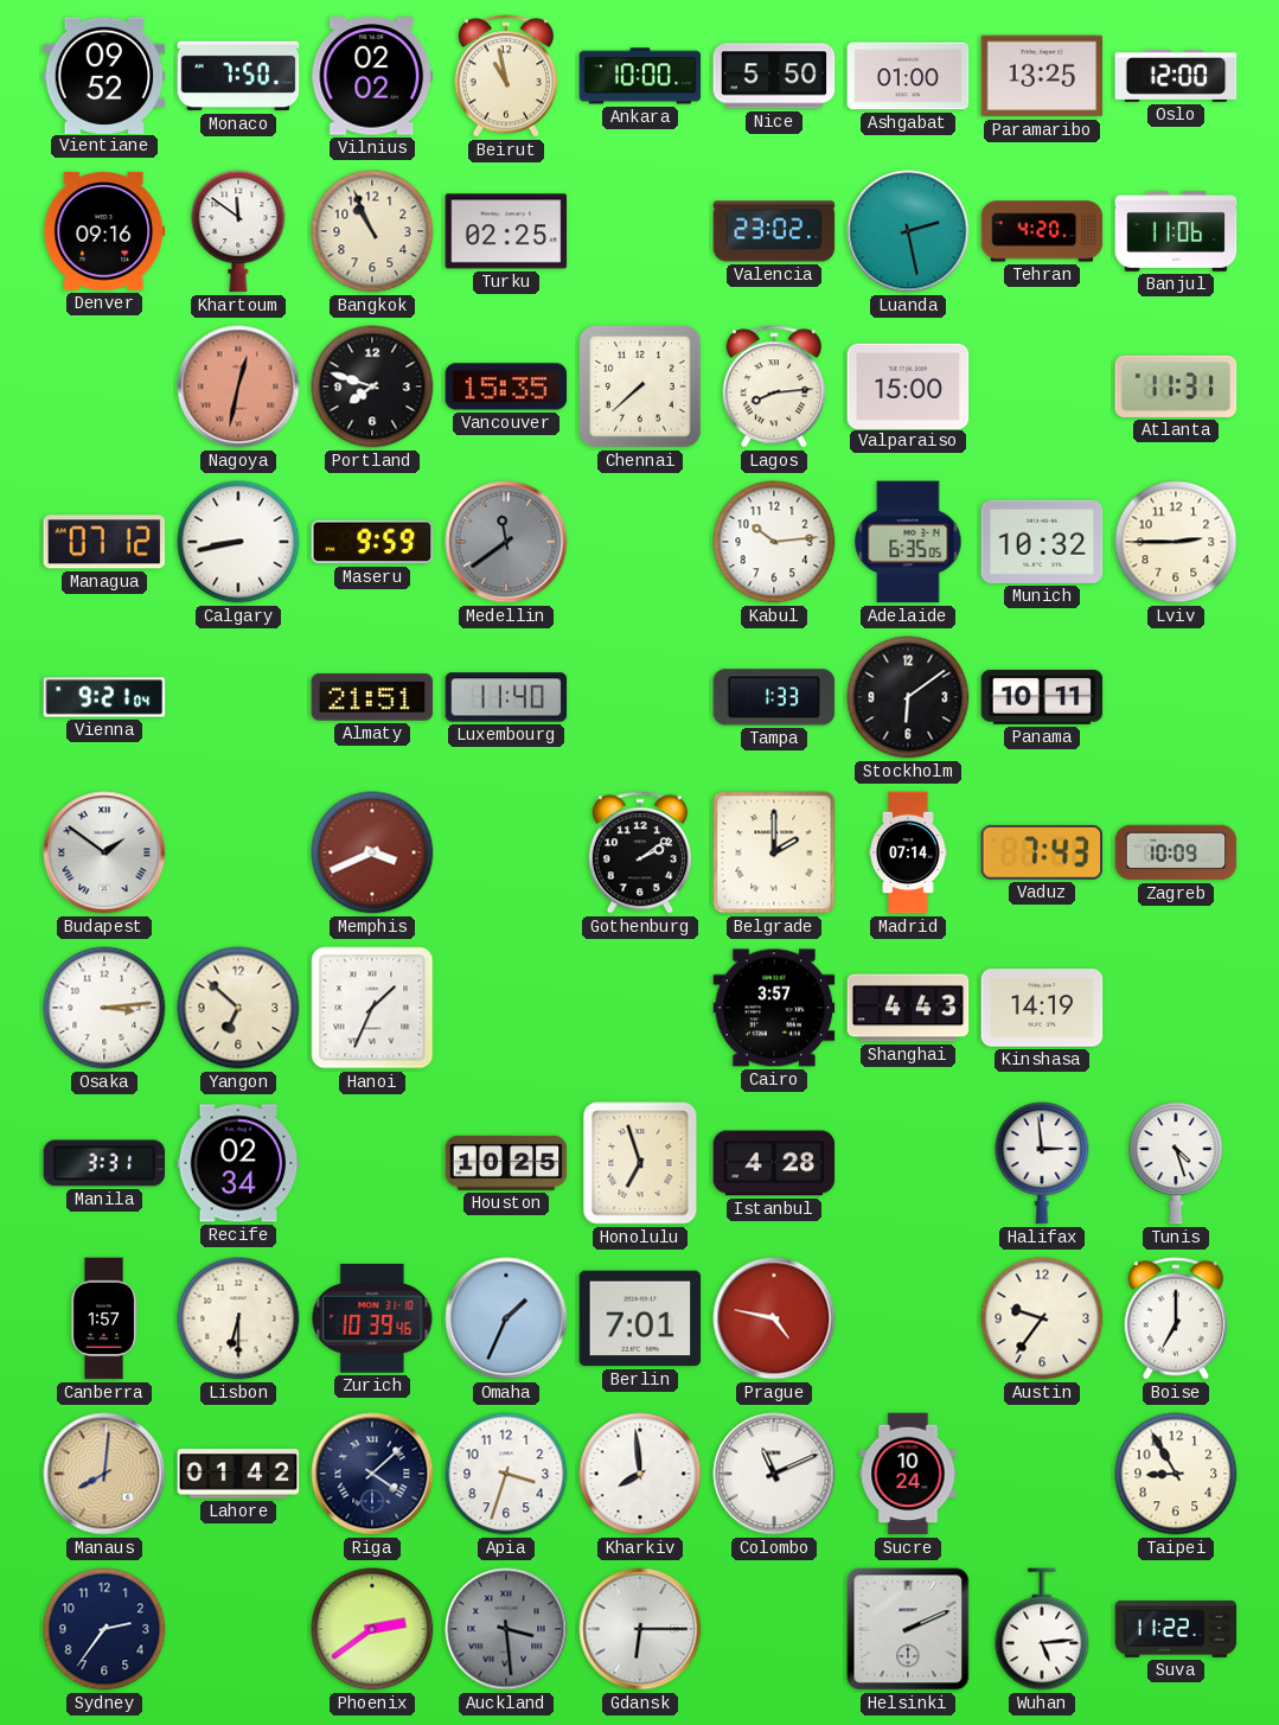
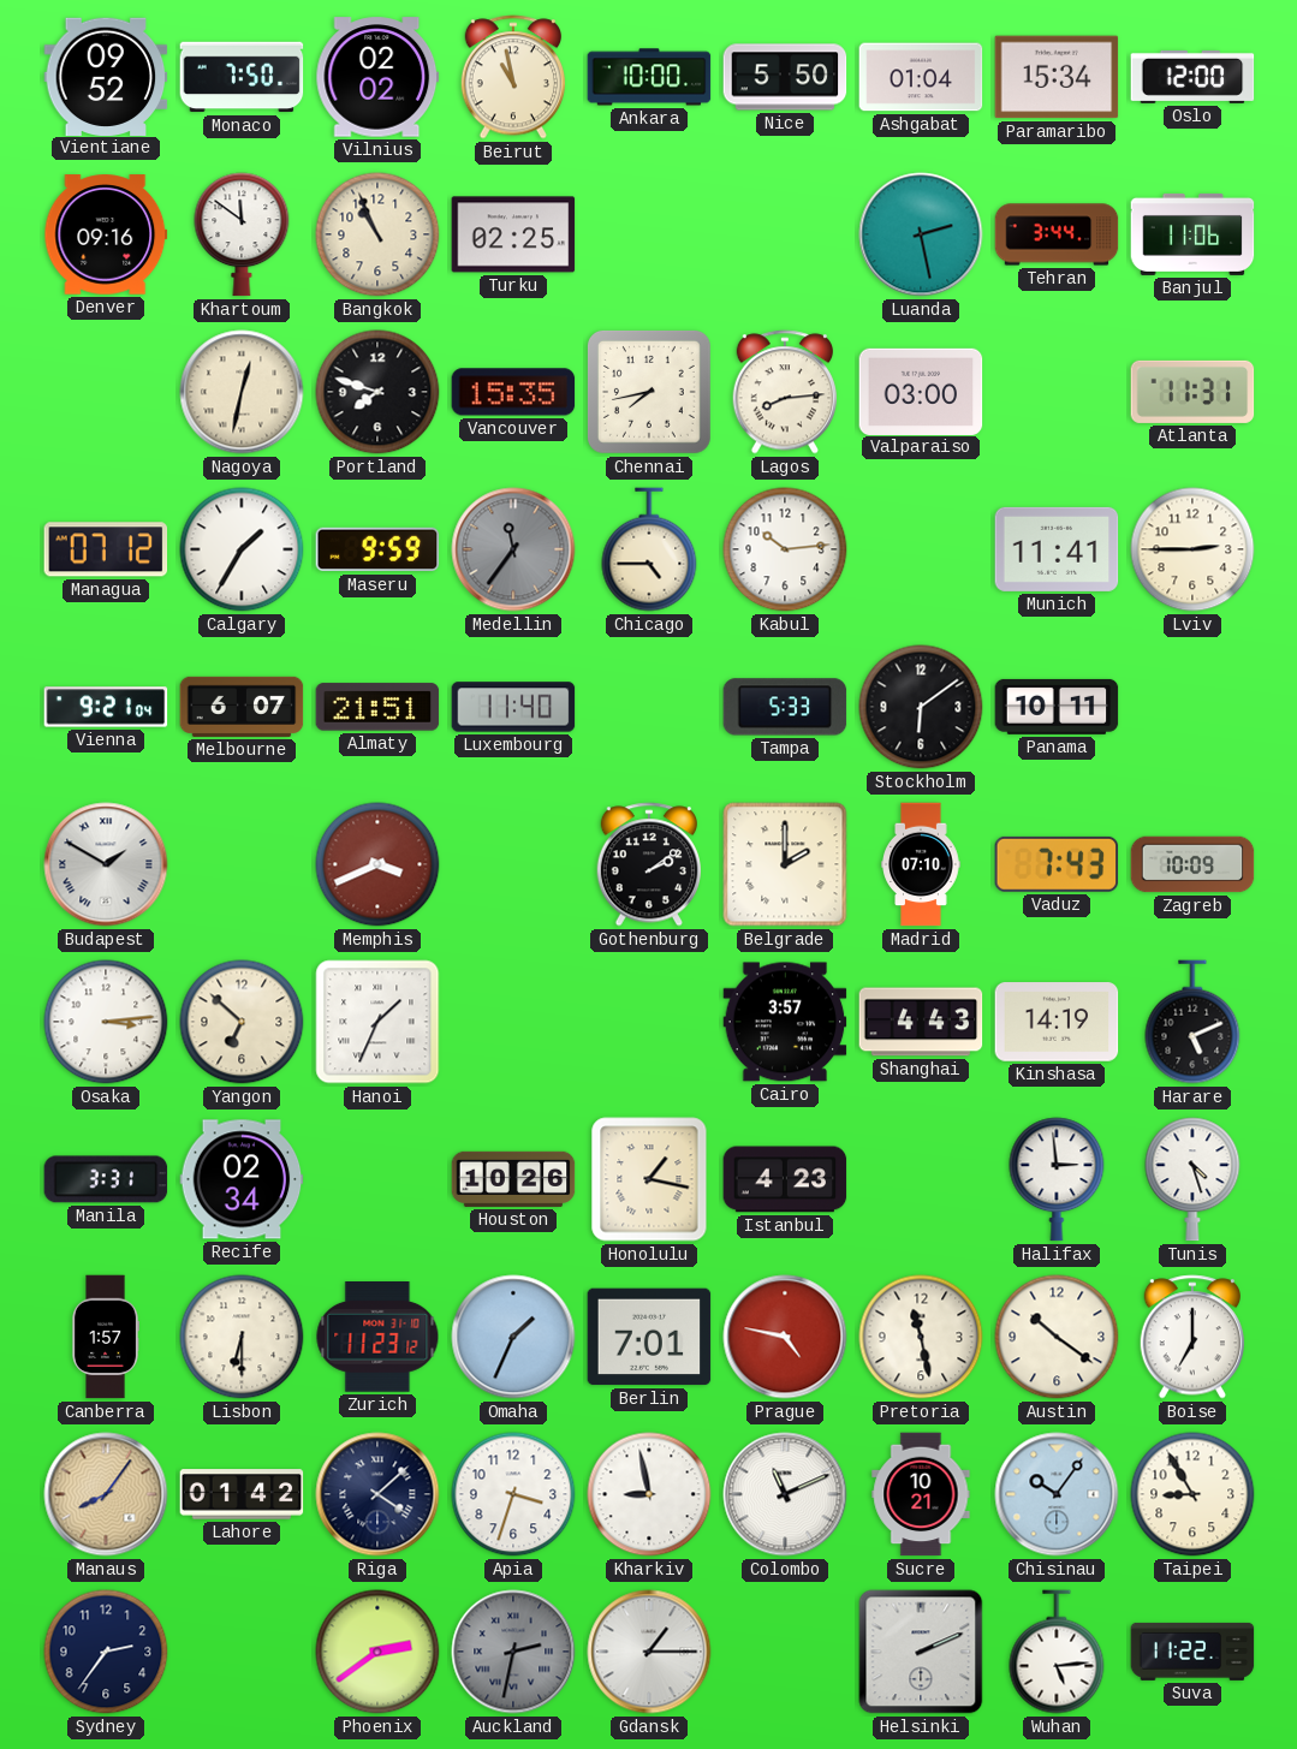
Ashgabat: 01:00 -> 01:04 (921, 77)
Paramaribo: 13:25 -> 15:34 (1057, 77)
Valencia: 23:02 -> none (774, 231)
Tehran: 4:20 -> 3:44 (1057, 234)
Nagoya dial: salmon -> cream (242, 392)
Chennai: 7:38 -> 7:43 (649, 392)
Valparaiso: 15:00 -> 03:00 (921, 391)
Calgary: 8:43 -> 1:35 (242, 549)
Medellin: 11:39 -> 11:36 (513, 549)
Chicago: none -> 4:45 (649, 549)
Adelaide: 6:35 -> none (908, 542)
Munich: 10:32 -> 11:41 (1057, 549)
Melbourne: none -> 6:07 (242, 707)
Tampa: 1:33 -> 5:33 (785, 707)
Budapest: 1:51 -> 1:50 (106, 864)
Madrid: 07:14 -> 07:10 (921, 864)
Harare: none -> 5:11 (1192, 1022)
Houston: 10:25 -> 10:26 (513, 1179)
Honolulu: 6:57 -> 1:17 (649, 1179)
Istanbul: 4:28 -> 4:23 (785, 1179)
Zurich: 10:39 -> 11:23 (377, 1338)
Pretoria: none -> 11:28 (921, 1337)
Austin: 9:36 -> 10:21 (1057, 1337)
Manaus: 8:01 -> 8:06 (106, 1494)
Kharkiv: 7:59 -> 8:58 (649, 1494)
Sucre: 10:24 -> 10:21 (921, 1494)
Chisinau: none -> 10:06 (1057, 1494)
Auckland: 3:29 -> 2:32 (513, 1652)
Gdansk: 6:15 -> 1:15 (649, 1652)
